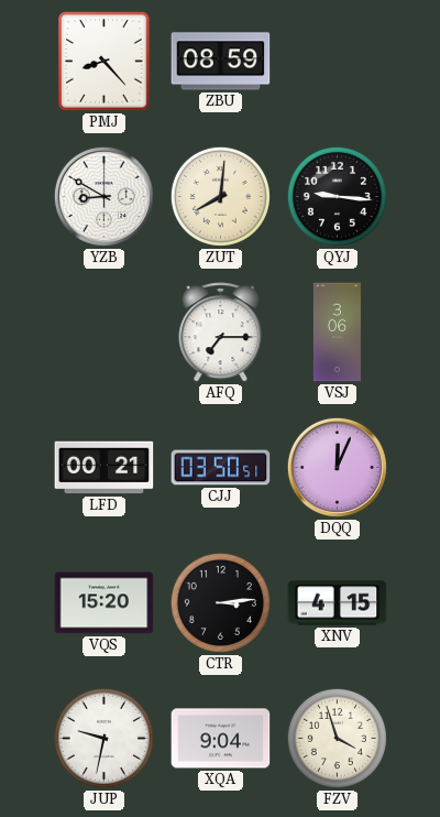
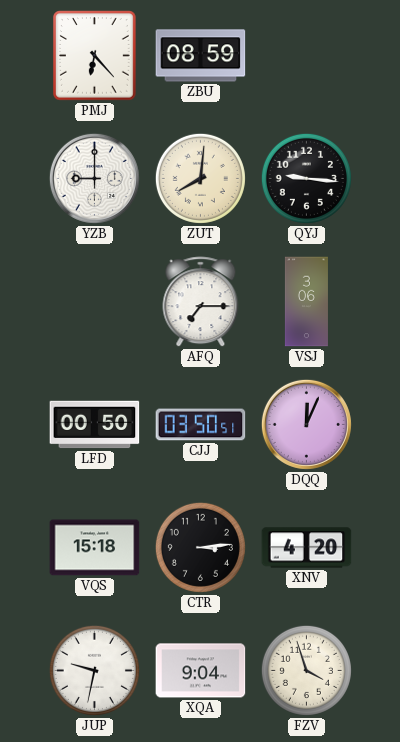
PMJ: 8:23 -> 6:23 (95, 56)
YZB: 8:50 -> 9:00 (94, 178)
LFD: 00:21 -> 00:50 (95, 425)
VQS: 15:20 -> 15:18 (95, 548)
XNV: 4:15 -> 4:20 (307, 548)
